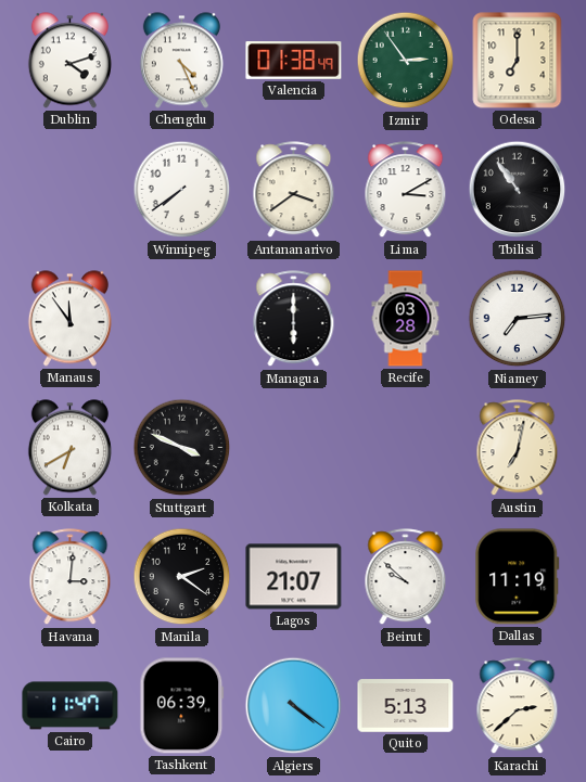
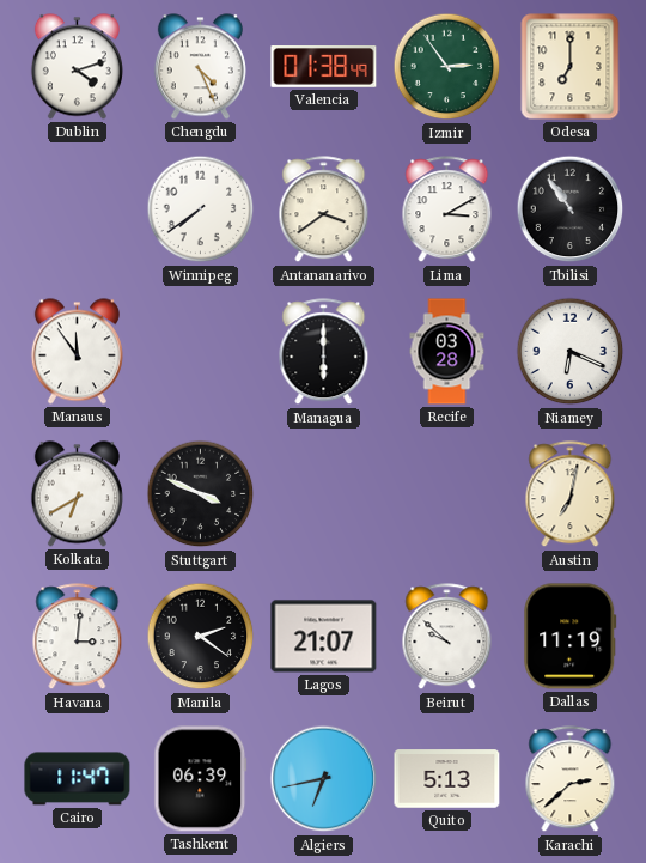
Niamey: 7:14 -> 6:19 (571, 352)
Algiers: 4:21 -> 6:43 (324, 779)
